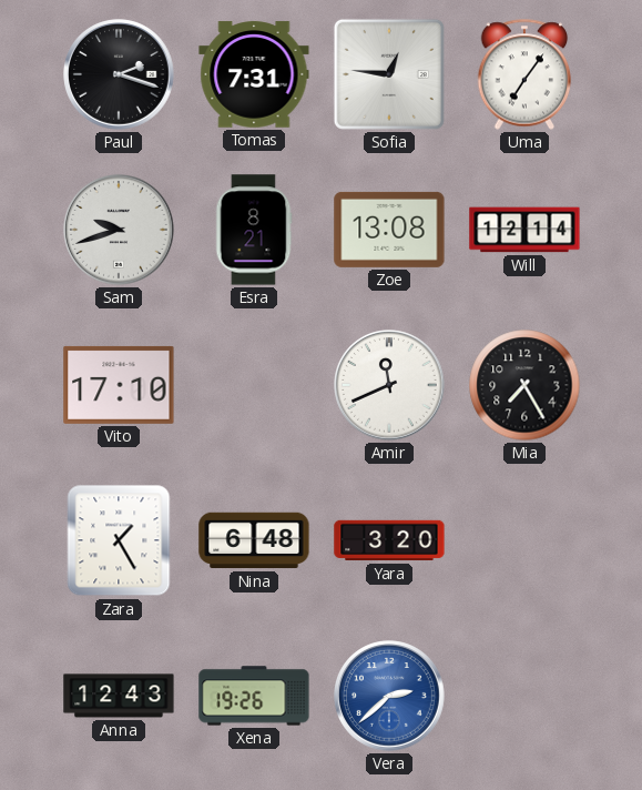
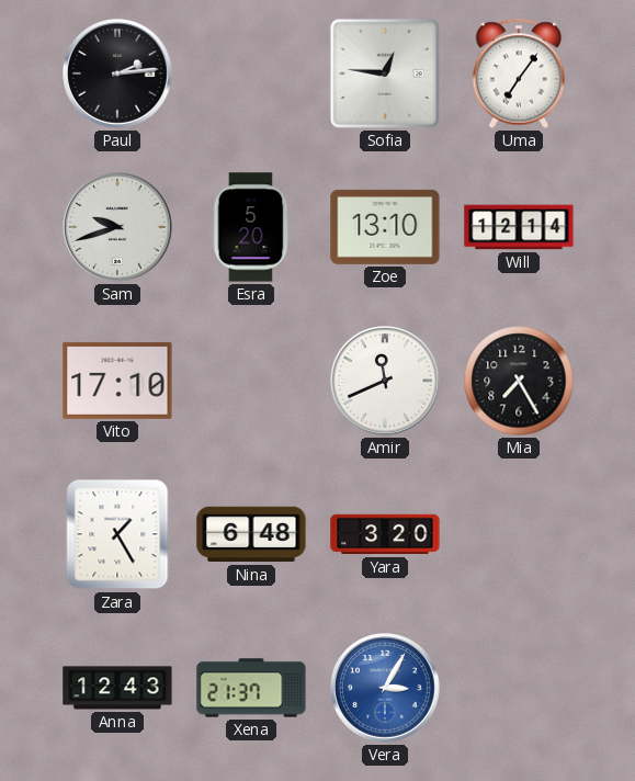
Paul: 2:18 -> 2:14 (117, 73)
Tomas: 7:31 -> none (254, 74)
Esra: 8:21 -> 5:20 (251, 227)
Zoe: 13:08 -> 13:10 (385, 227)
Xena: 19:26 -> 21:37 (251, 688)
Vera: 2:38 -> 3:05 (385, 688)
